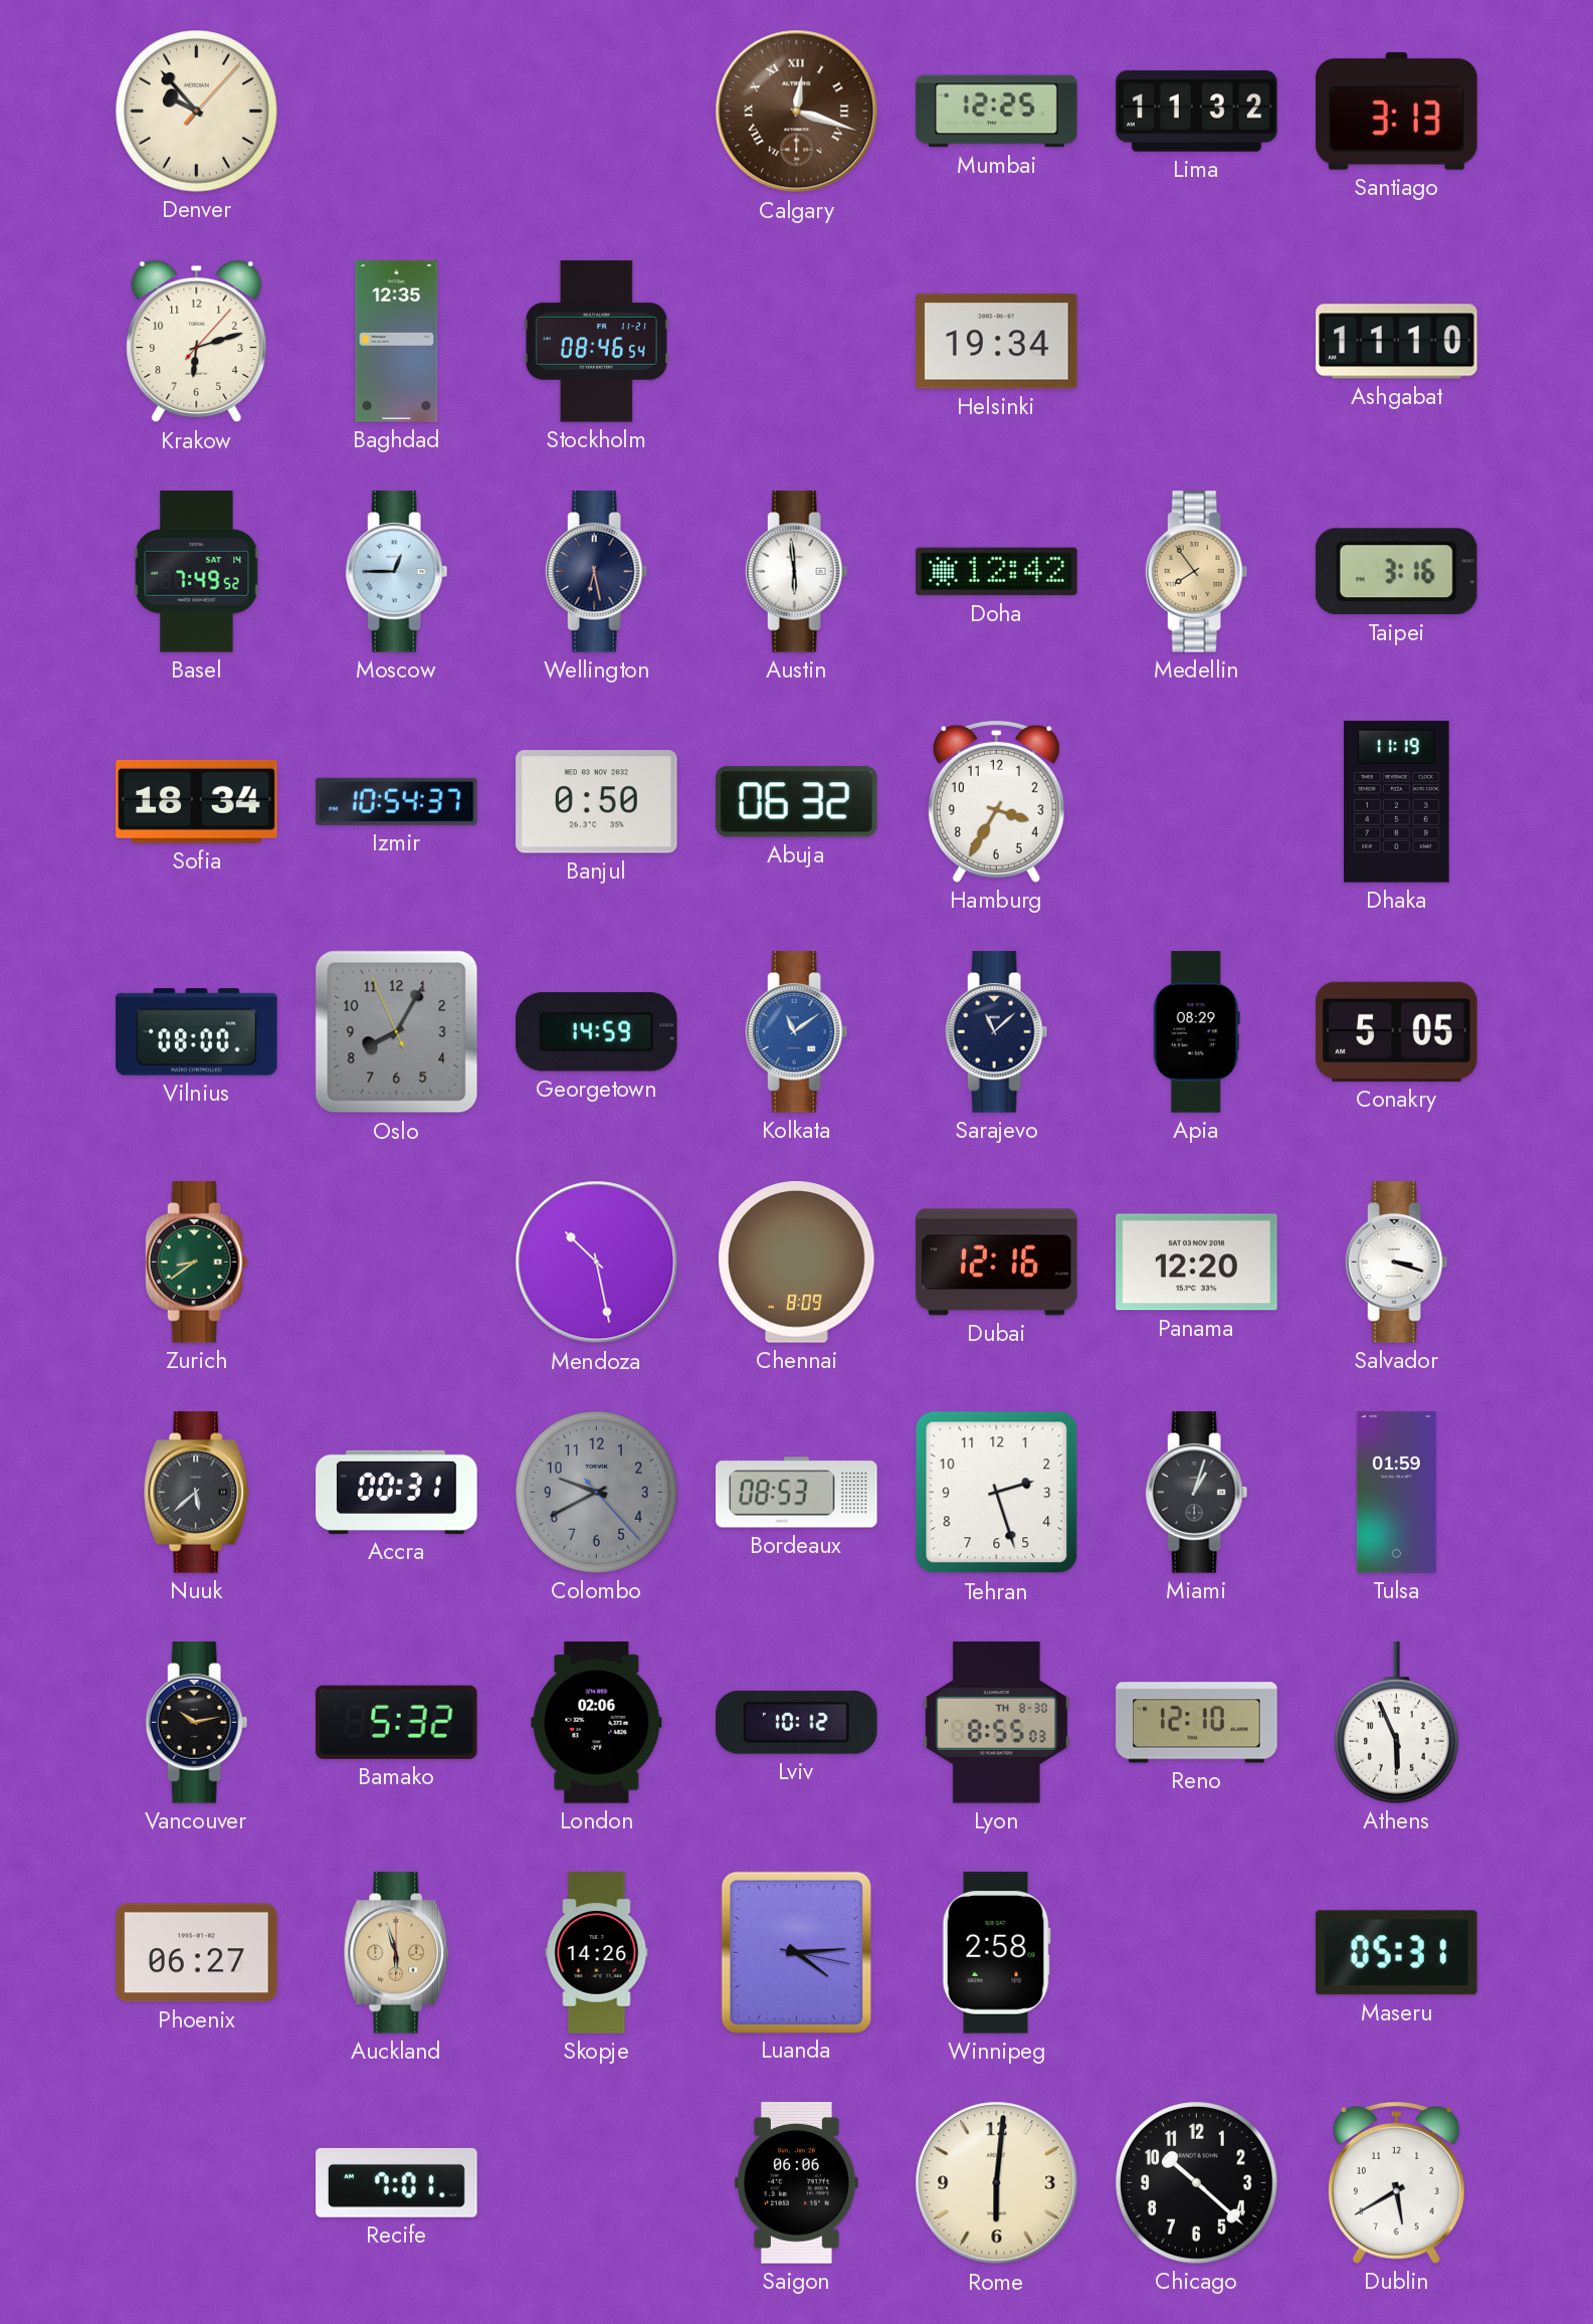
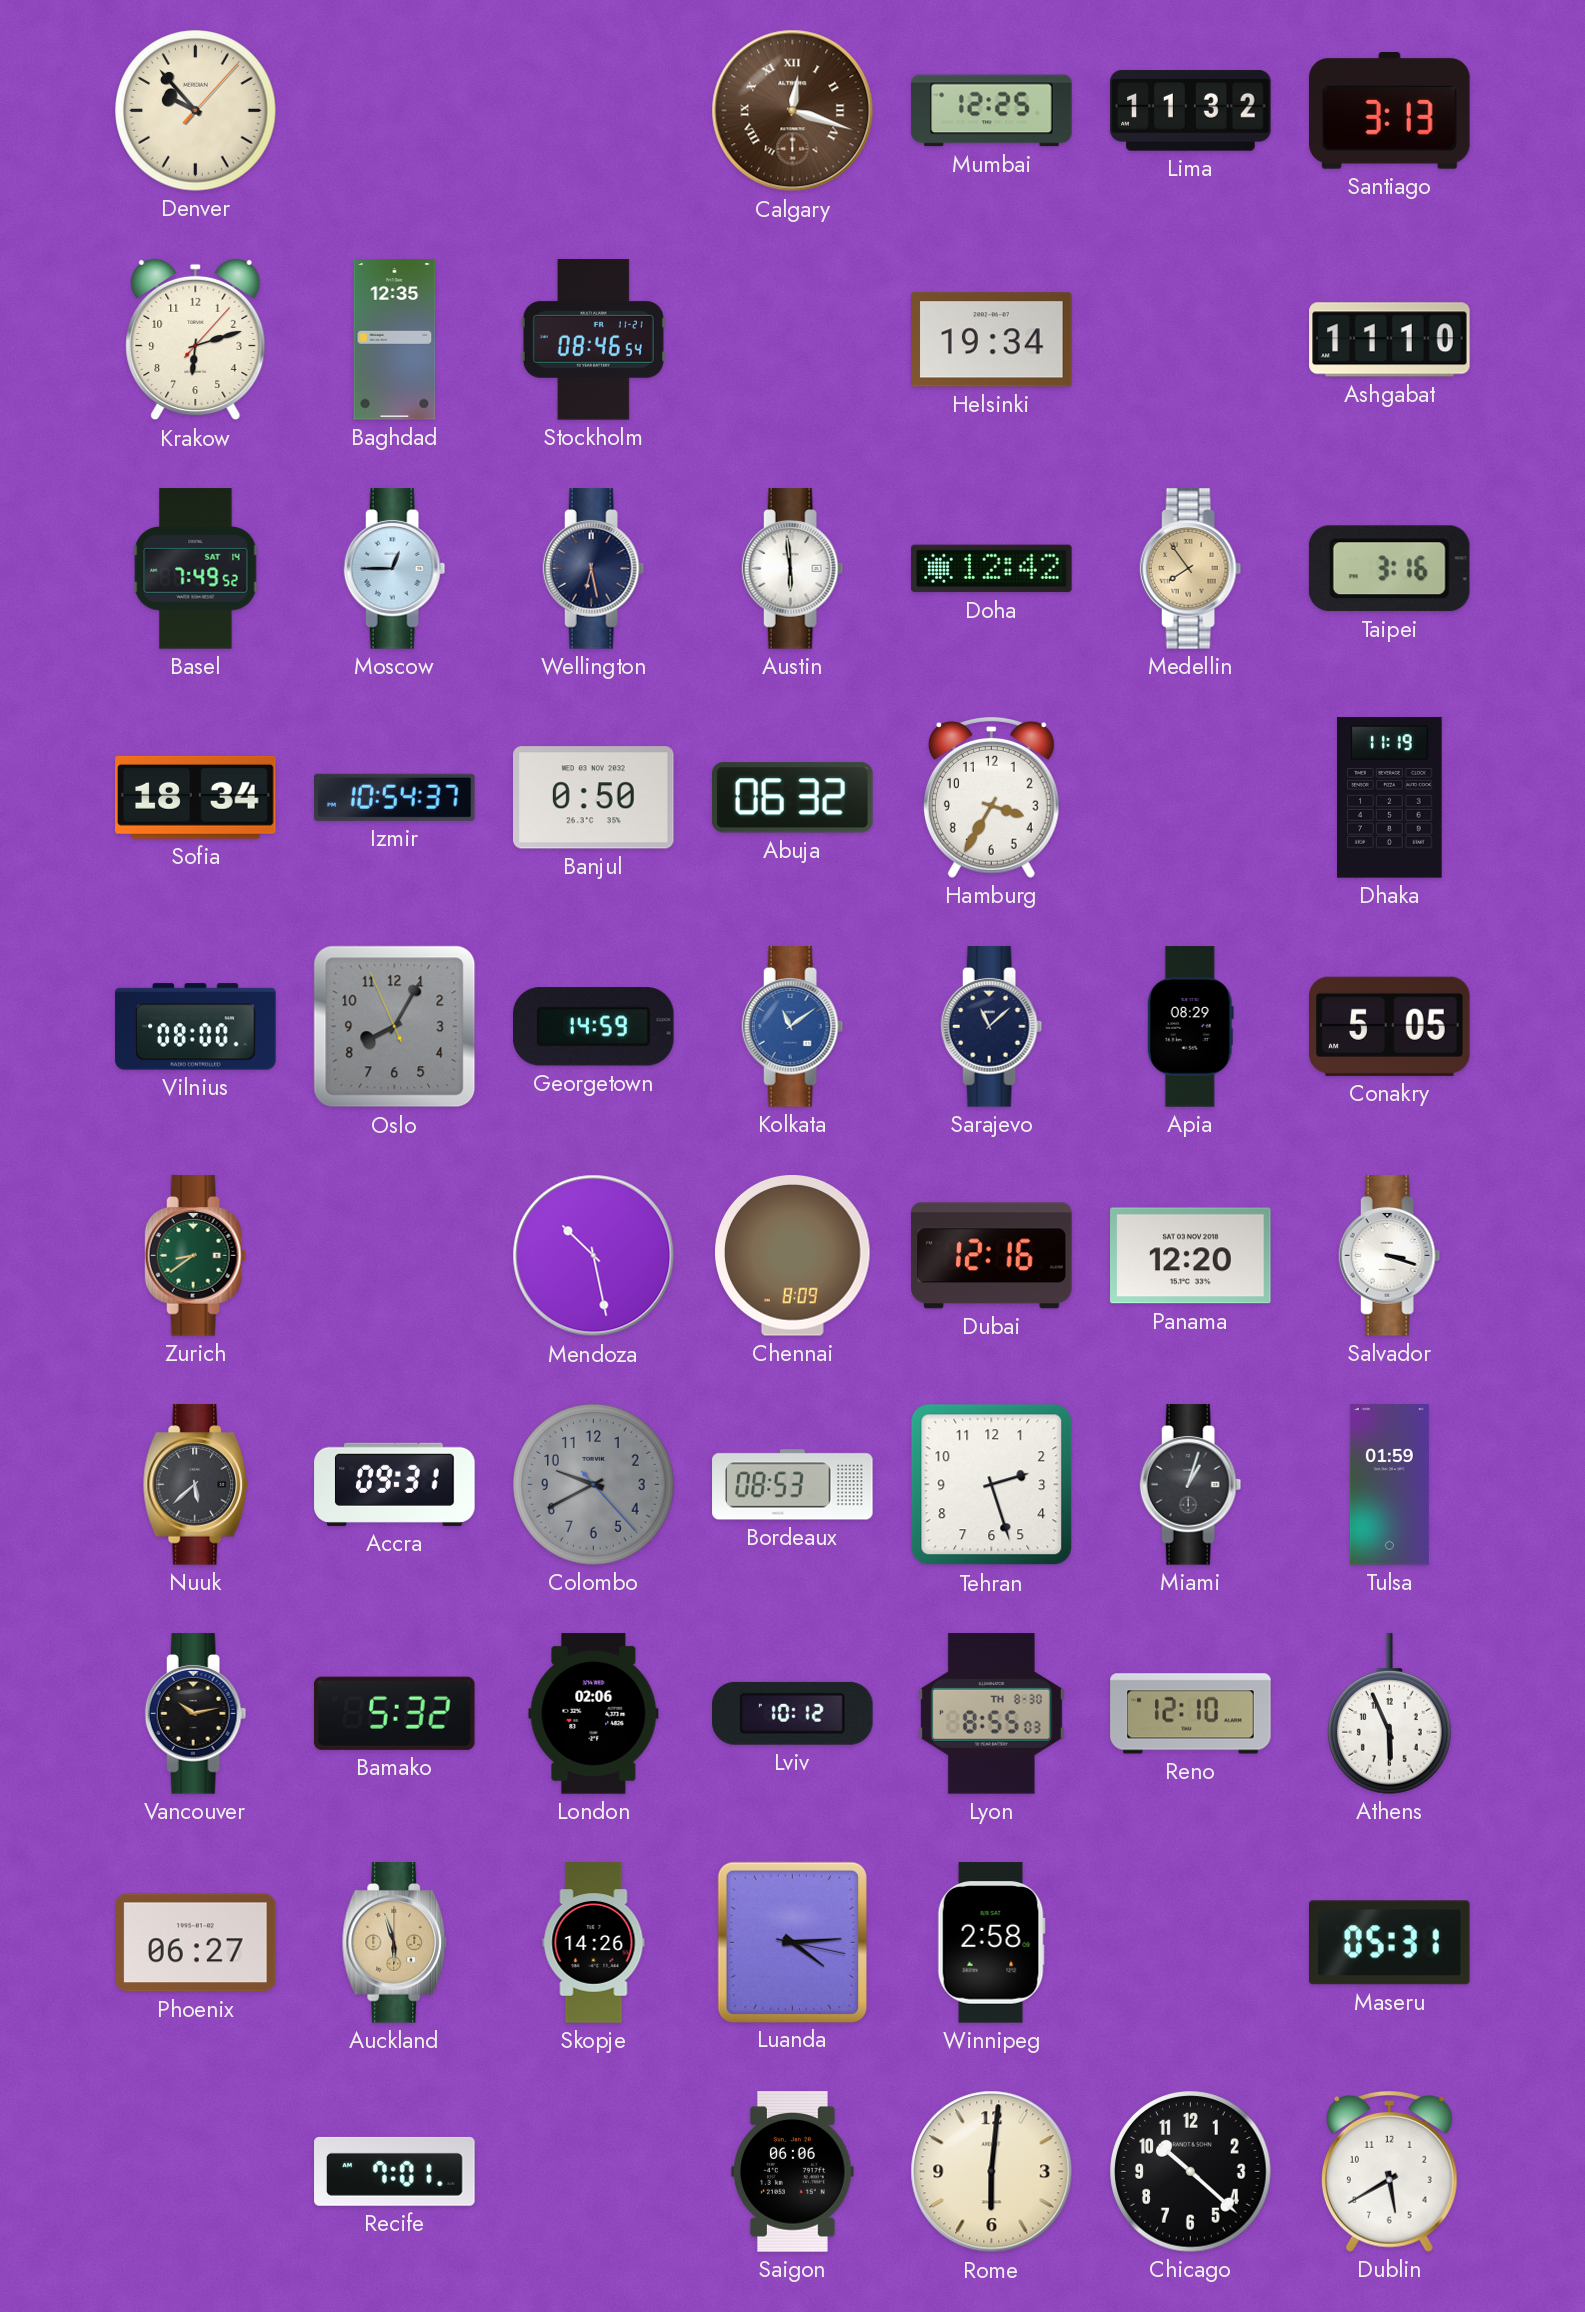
Accra: 00:31 -> 09:31 (395, 1484)
